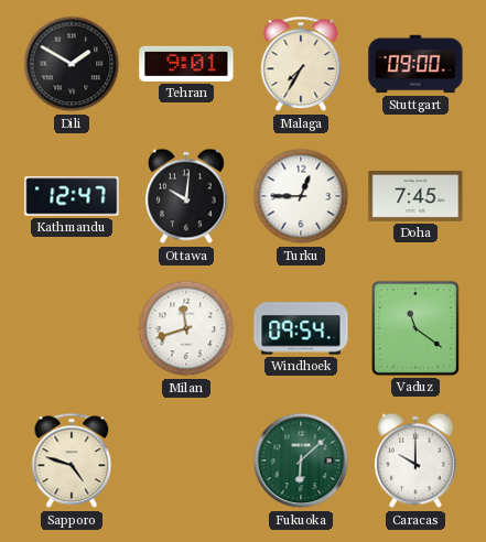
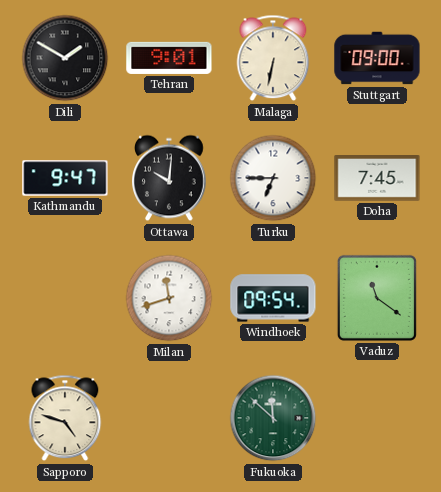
Malaga: 7:35 -> 6:32 (273, 58)
Kathmandu: 12:47 -> 9:47 (65, 178)
Turku: 12:45 -> 6:45 (273, 178)
Fukuoka: 6:08 -> 11:52 (273, 418)
Caracas: 10:00 -> none (417, 460)
